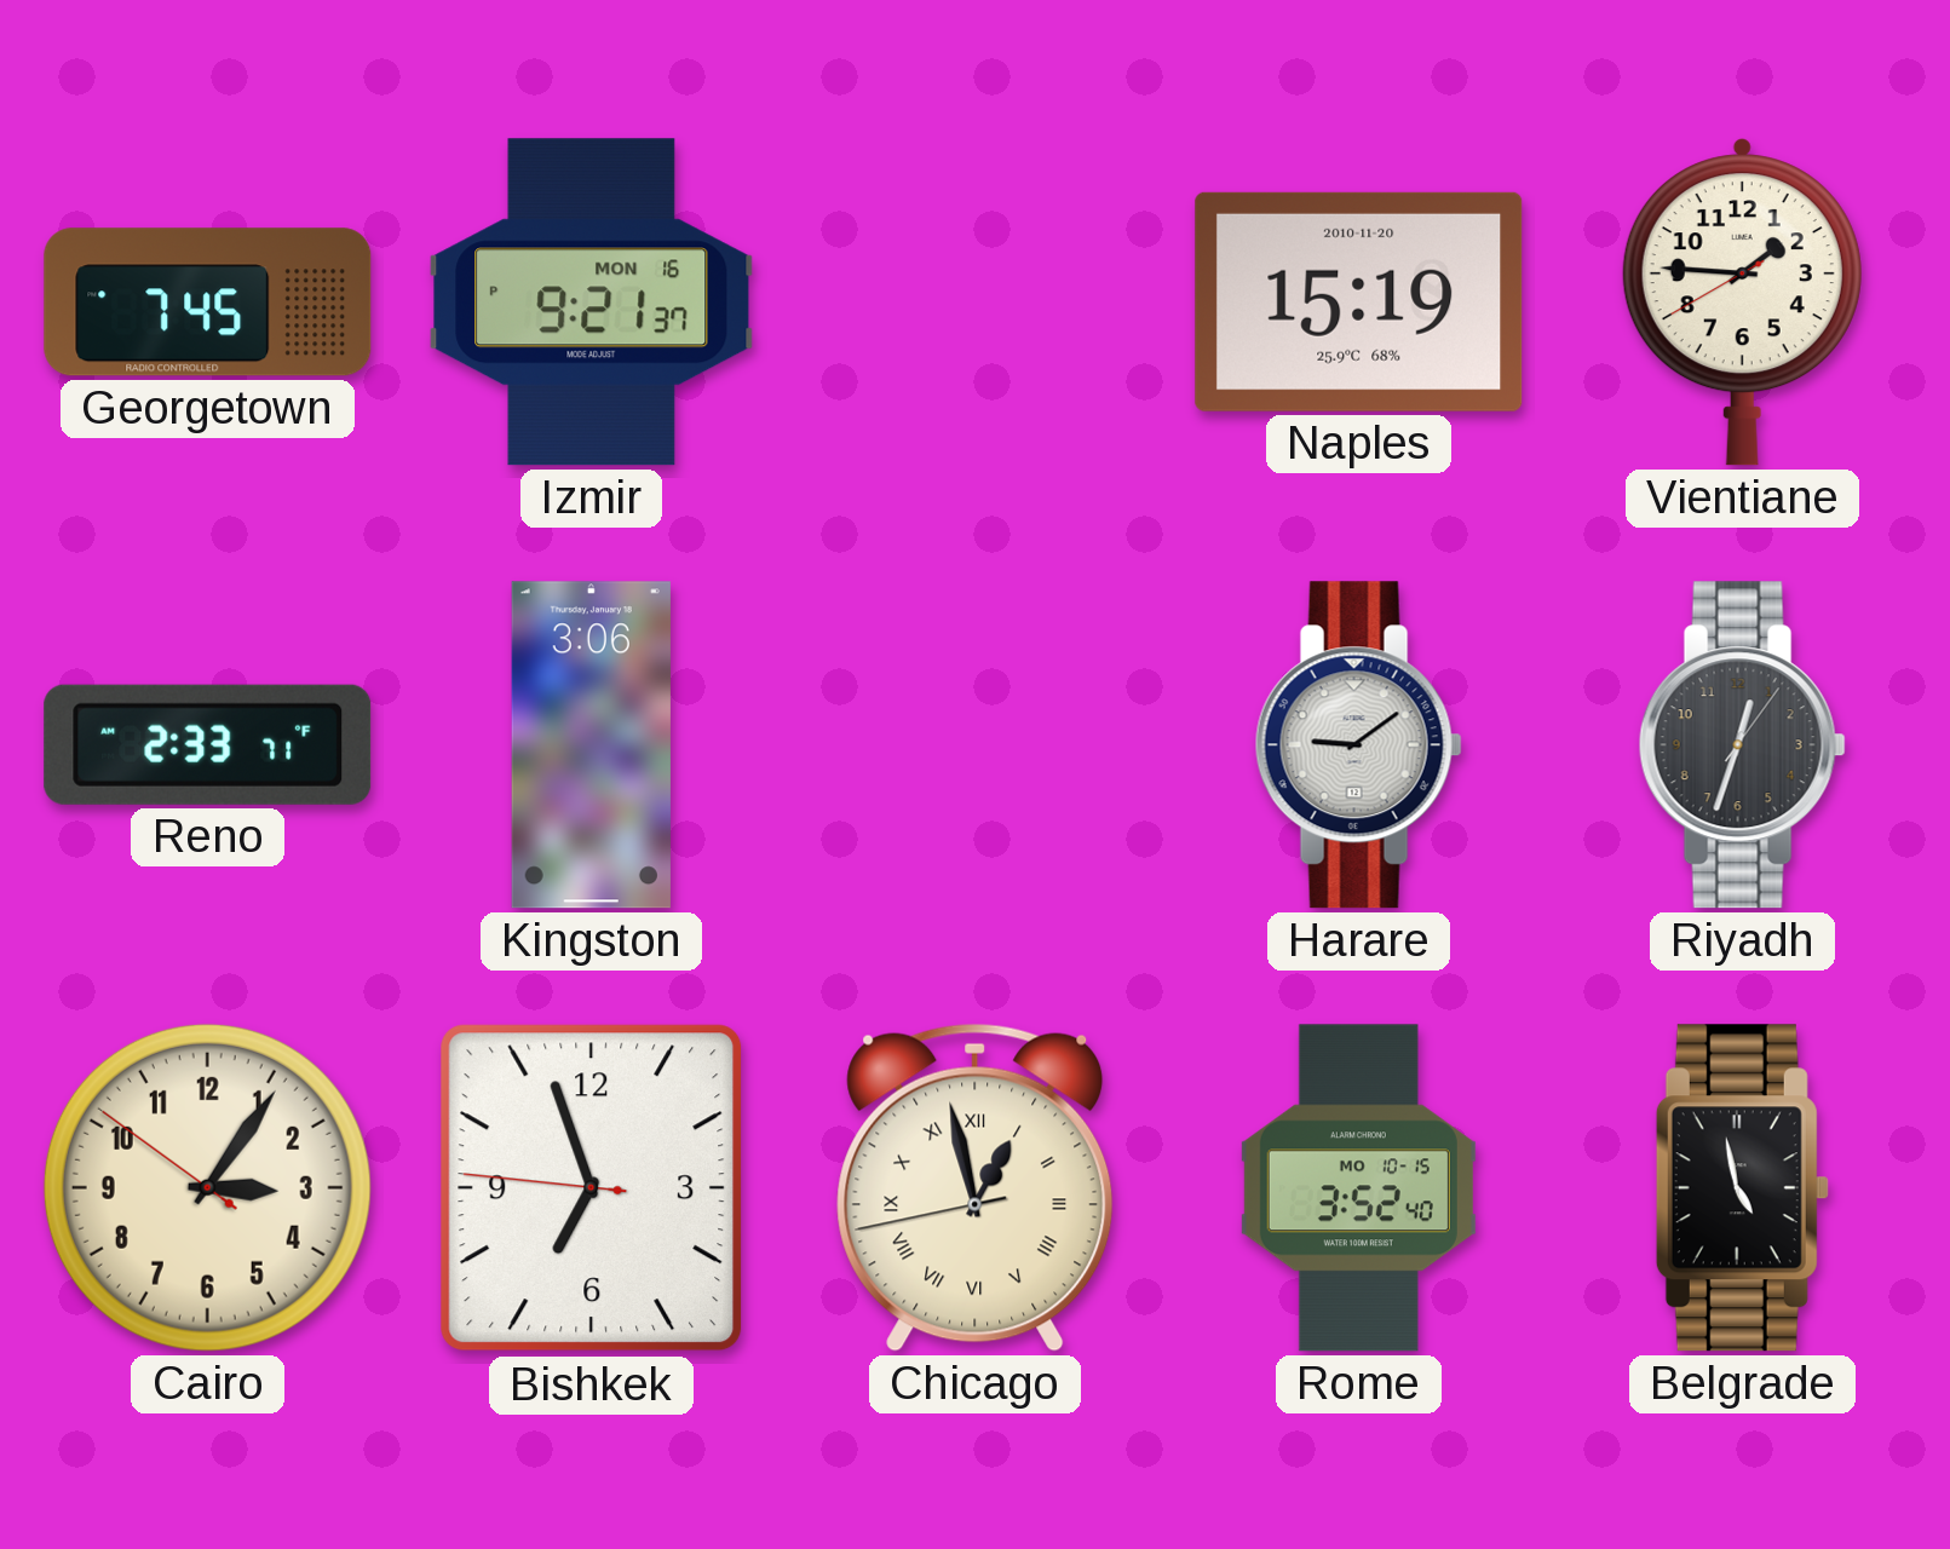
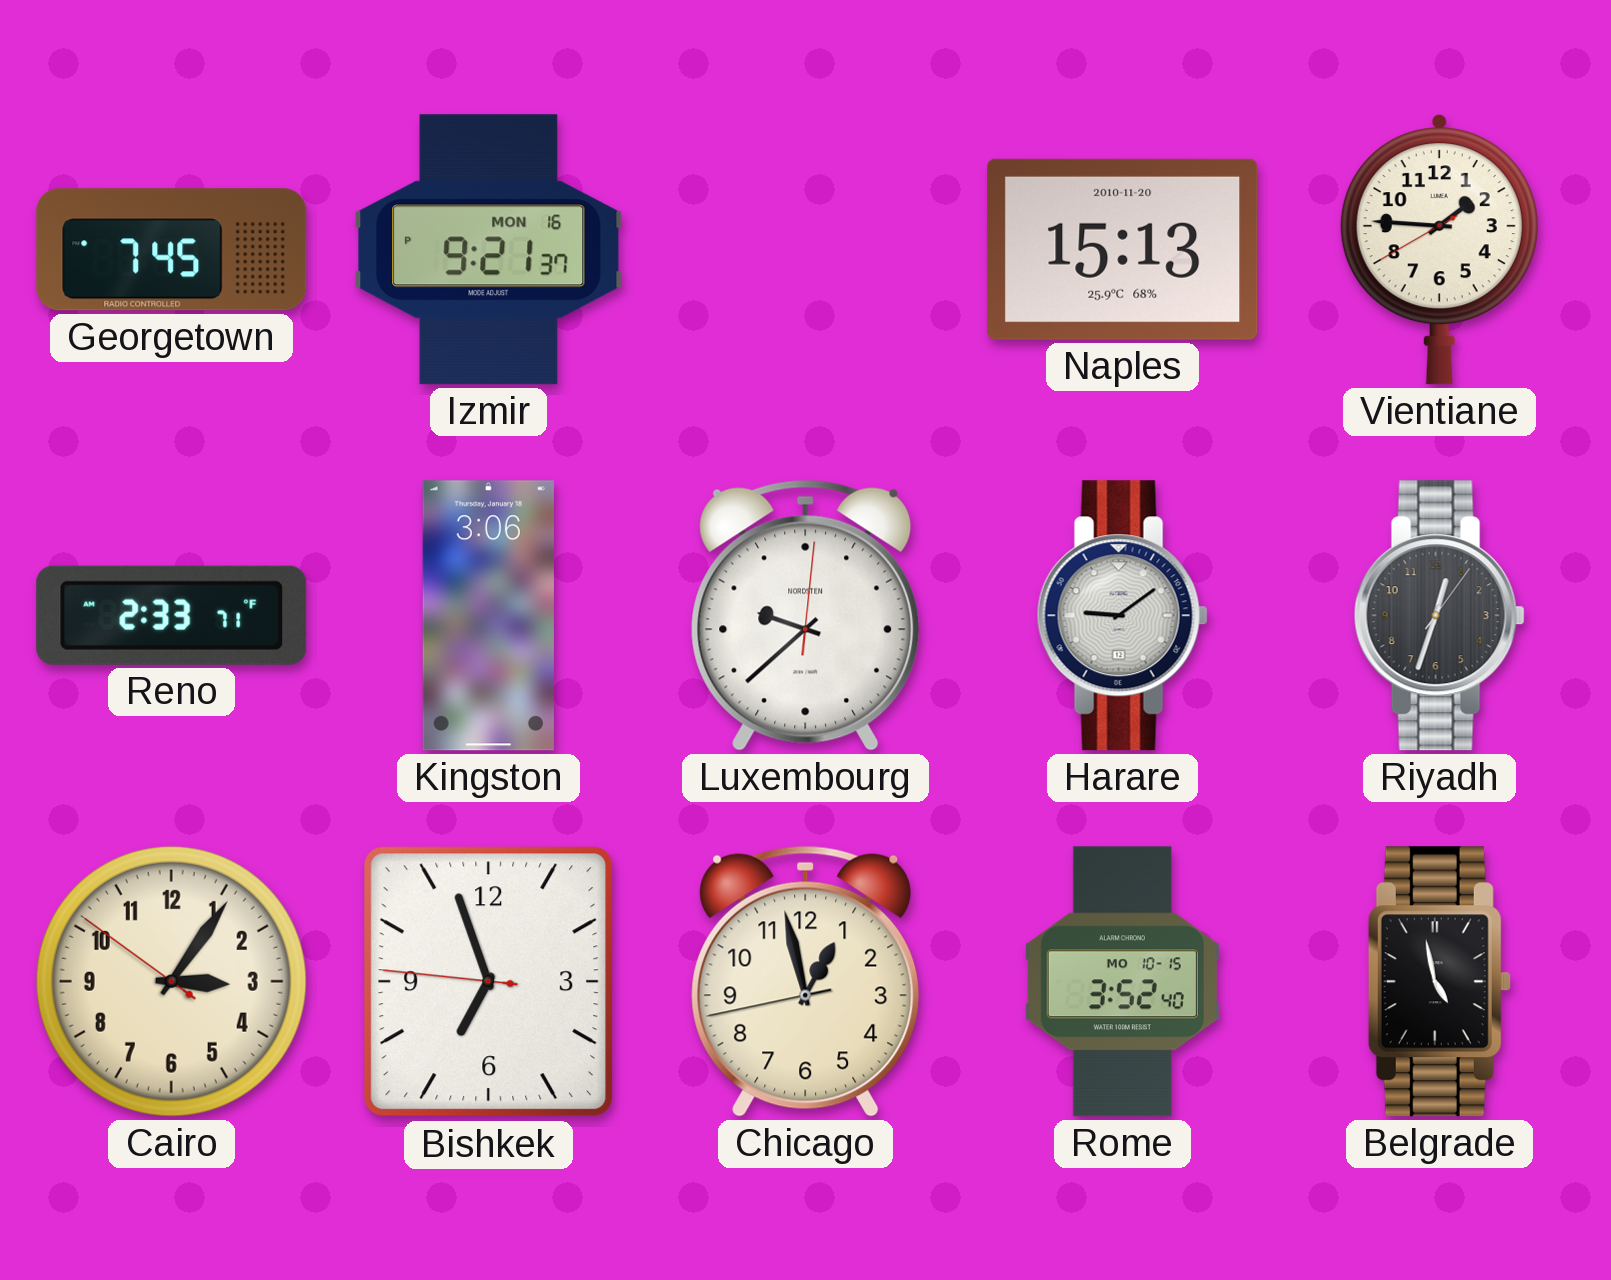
Naples: 15:19 -> 15:13 (1123, 249)
Luxembourg: none -> 9:38 (806, 615)
Chicago numerals: Roman -> Arabic (806, 981)
